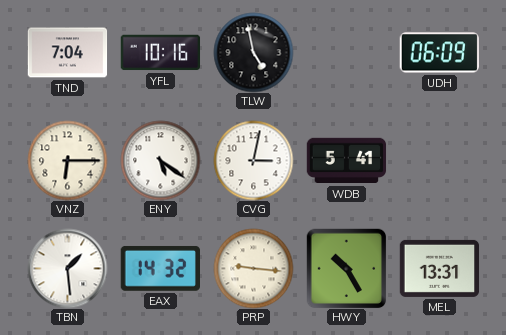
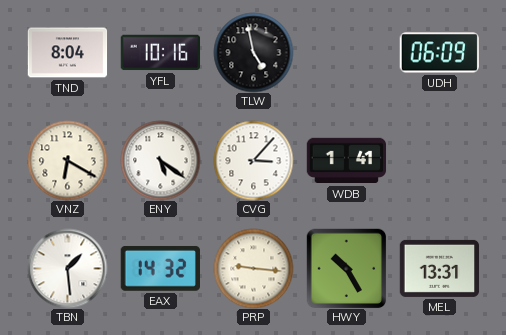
TND: 7:04 -> 8:04 (67, 53)
VNZ: 6:15 -> 6:20 (67, 160)
CVG: 3:02 -> 3:07 (253, 160)
WDB: 5:41 -> 1:41 (346, 161)
